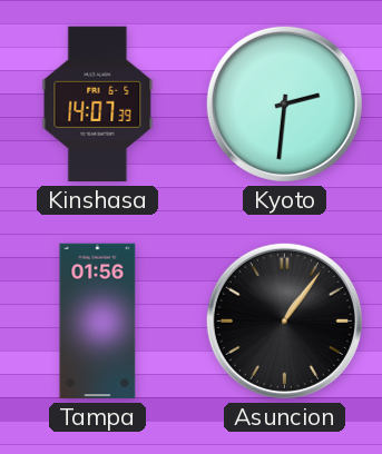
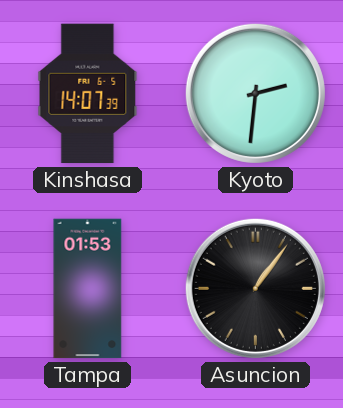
Tampa: 01:56 -> 01:53 (88, 289)
